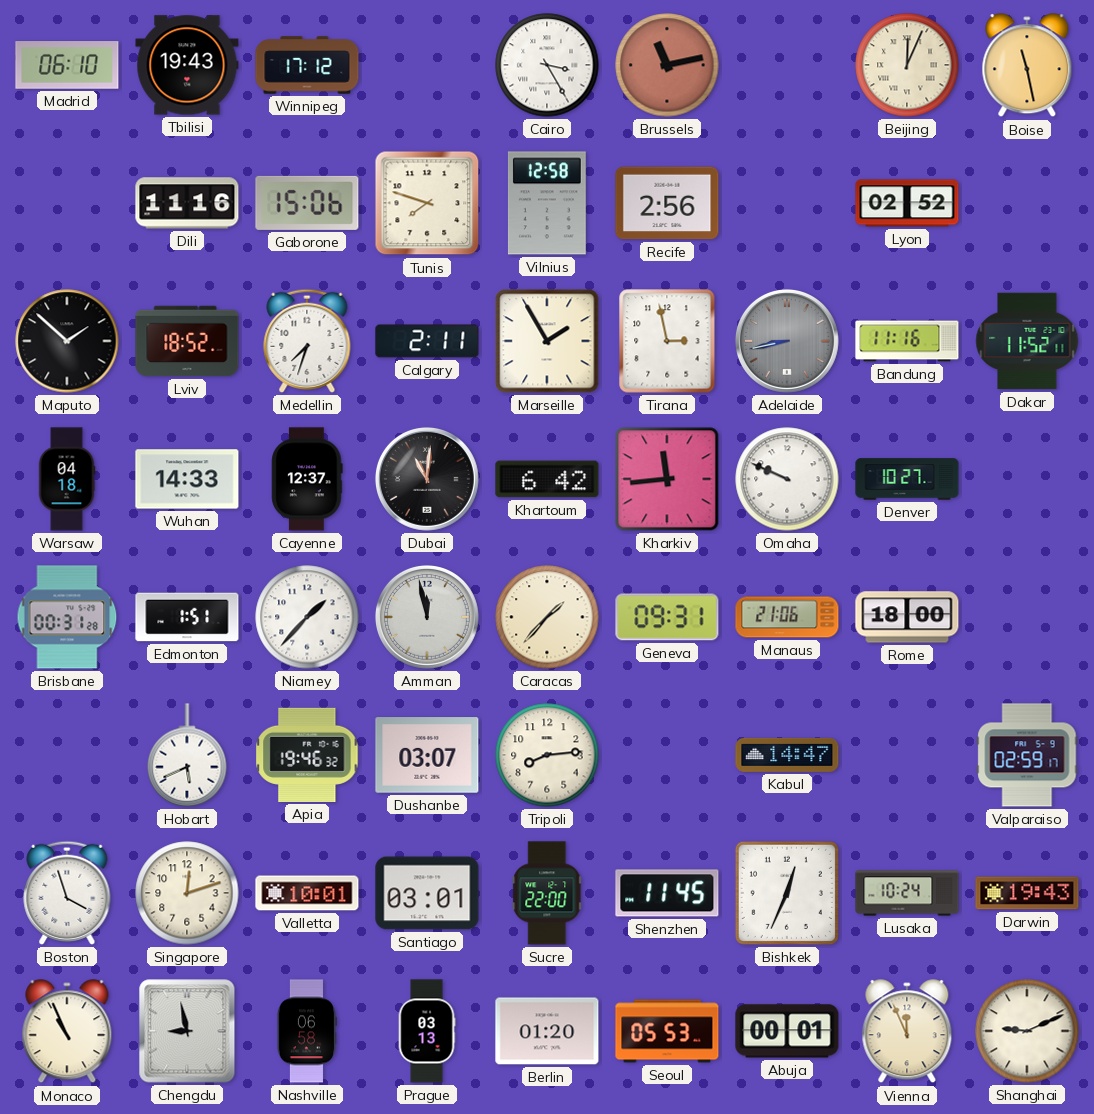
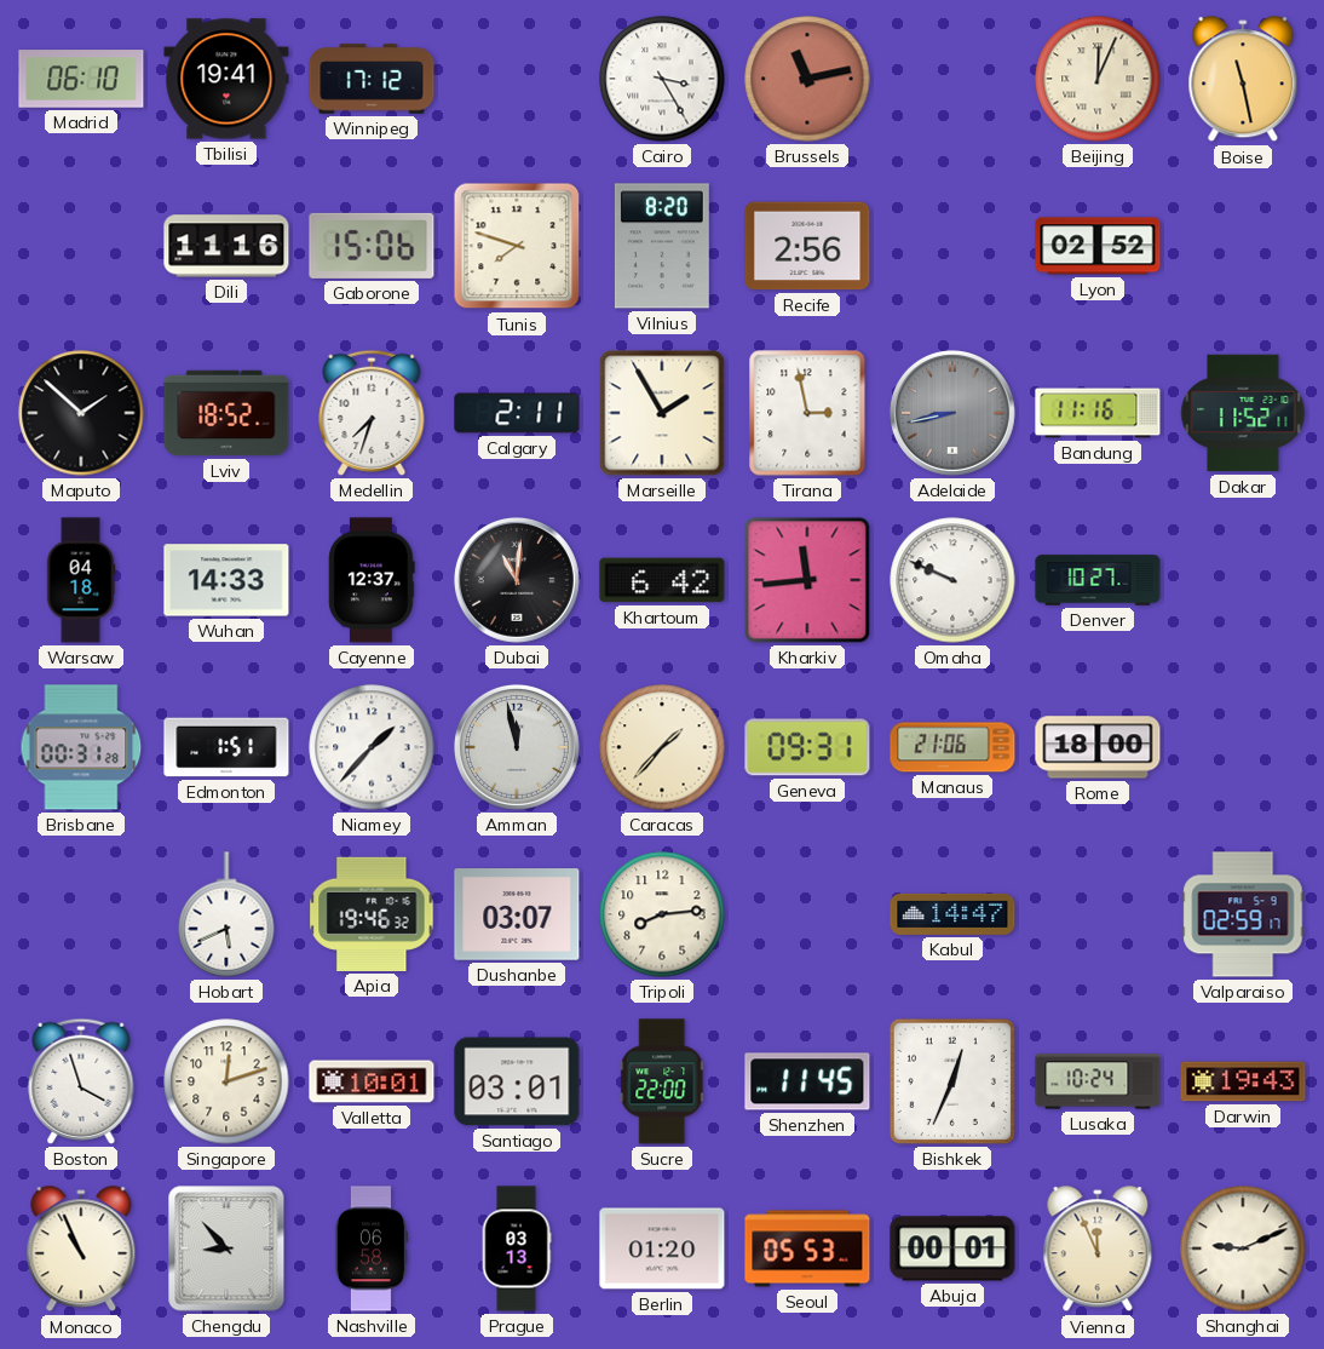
Tbilisi: 19:43 -> 19:41 (226, 79)
Vilnius: 12:58 -> 8:20 (662, 246)
Chengdu: 8:58 -> 8:53 (226, 1248)
